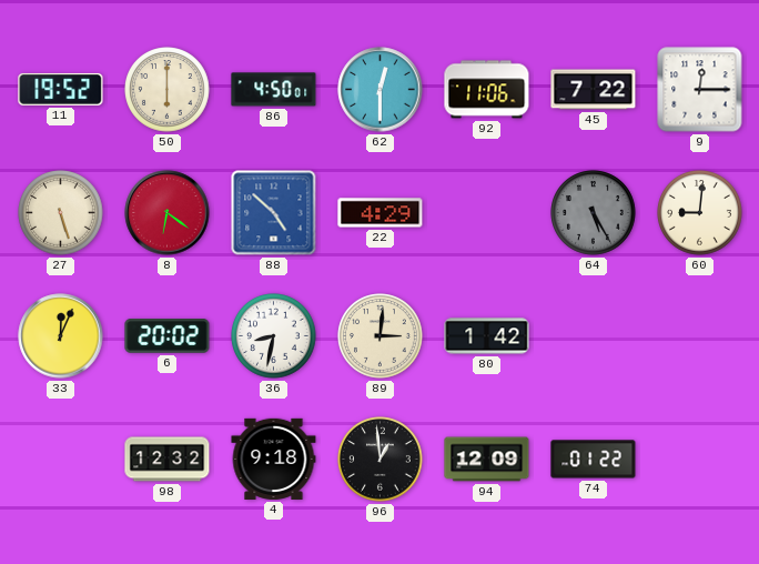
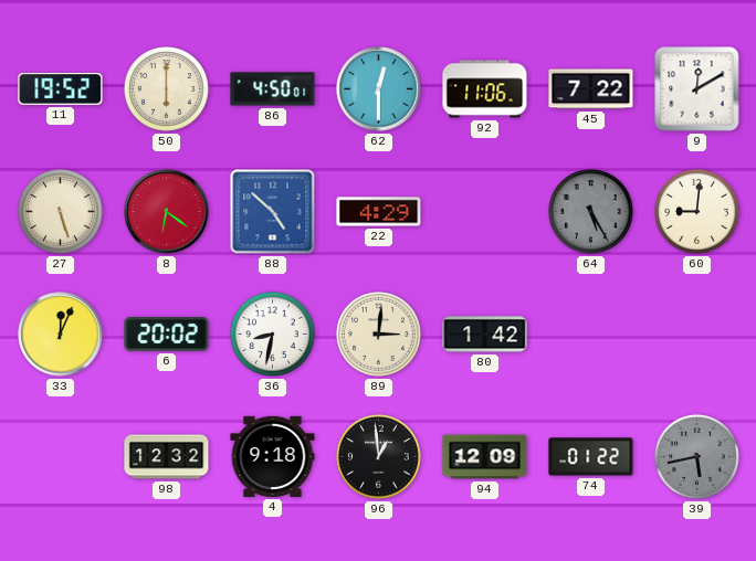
9: 12:15 -> 12:10 (697, 89)
39: none -> 5:43 (697, 457)
